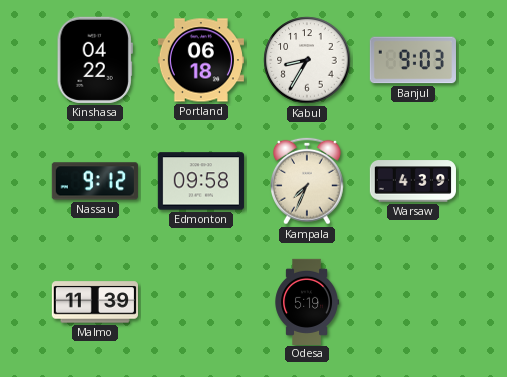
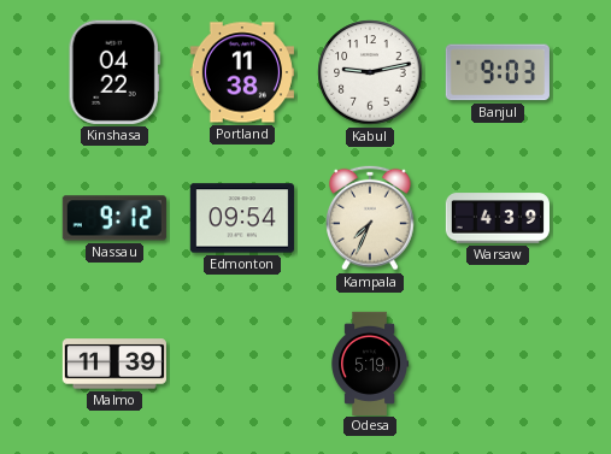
Portland: 06:18 -> 11:38 (242, 72)
Kabul: 8:35 -> 9:13 (370, 72)
Edmonton: 09:58 -> 09:54 (242, 218)
